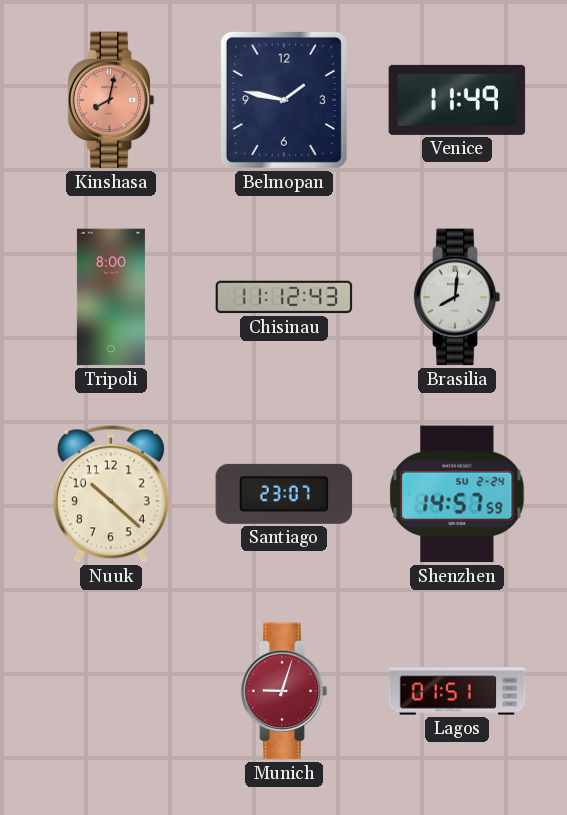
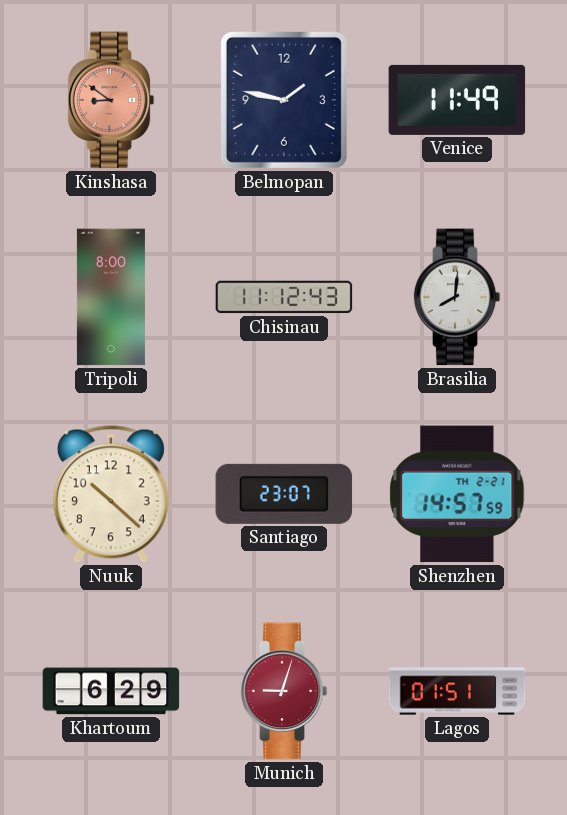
Kinshasa: 8:02 -> 8:51 (111, 100)
Shenzhen date: SU 2-24 -> TH 2-21 (457, 494)
Khartoum: none -> 6:29 (111, 691)
